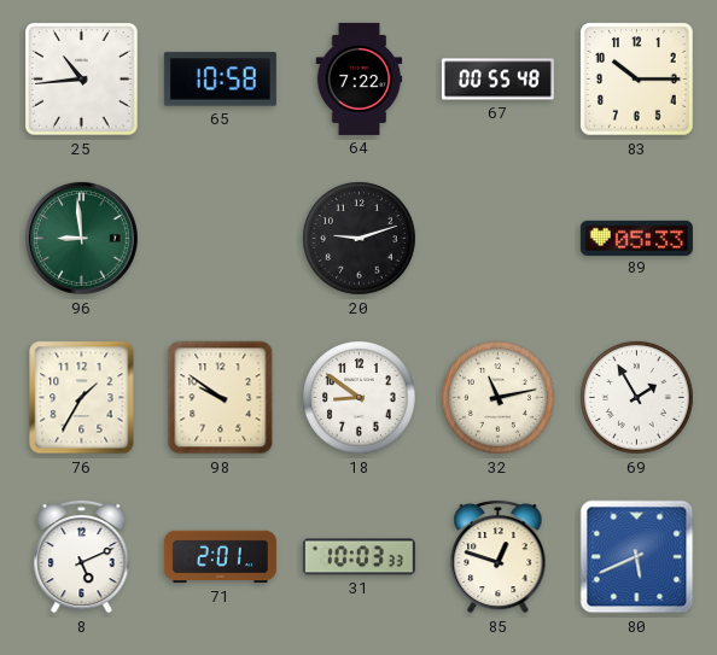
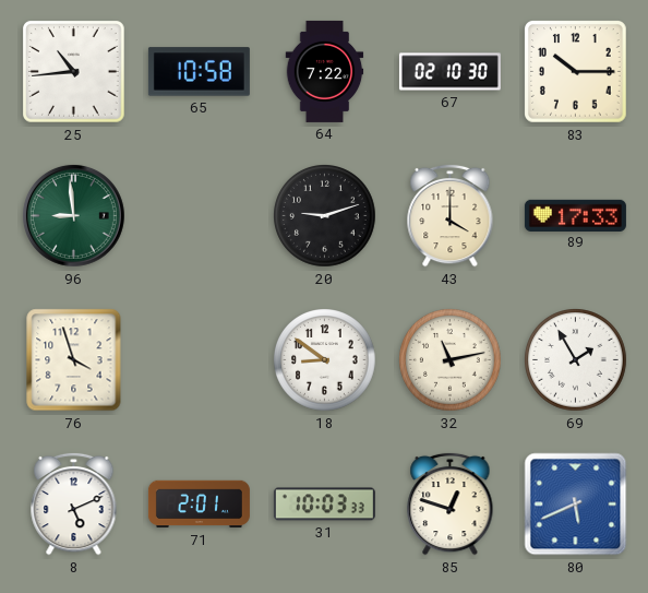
67: 00:55 -> 02:10 (449, 72)
43: none -> 4:00 (451, 215)
89: 05:33 -> 17:33 (575, 215)
76: 1:35 -> 3:57 (74, 360)
98: 9:51 -> none (221, 398)
